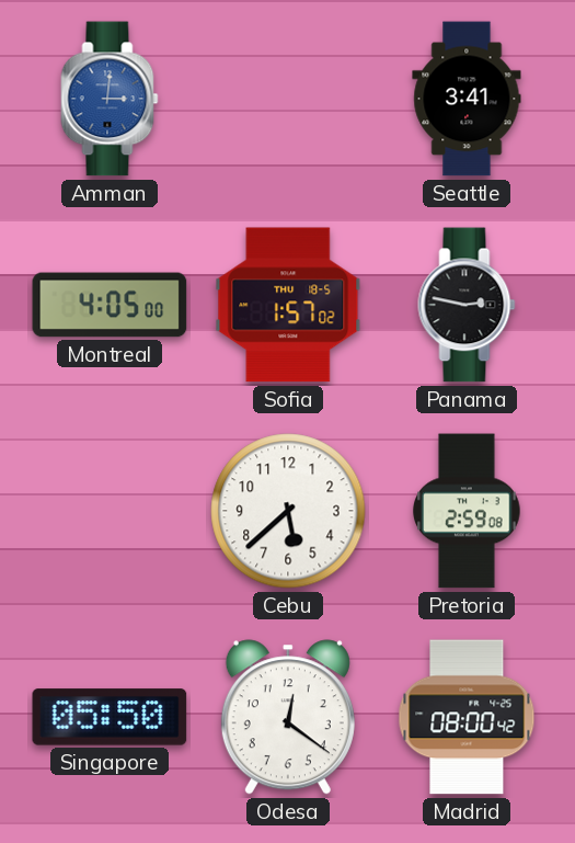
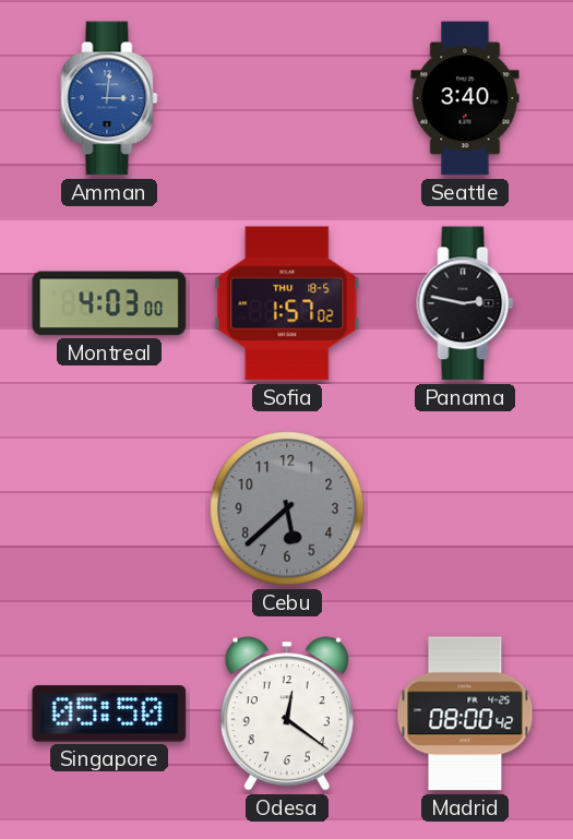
Seattle: 3:41 -> 3:40 (465, 98)
Montreal: 4:05 -> 4:03 (109, 303)
Cebu dial: white -> grey (287, 508)
Pretoria: 2:59 -> none (467, 511)
